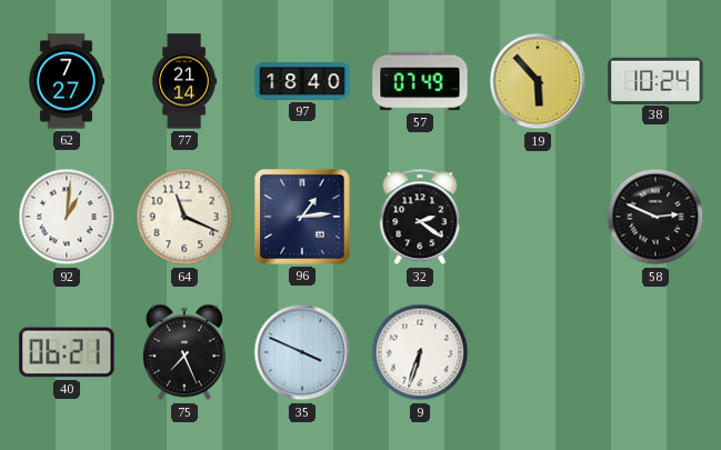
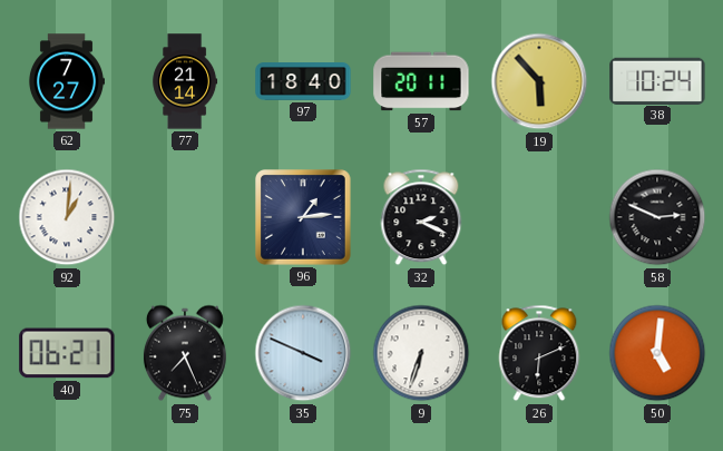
57: 07:49 -> 20:11 (421, 81)
64: 11:19 -> none (184, 217)
32: 2:21 -> 2:19 (421, 217)
26: none -> 6:11 (539, 353)
50: none -> 5:01 (657, 353)
